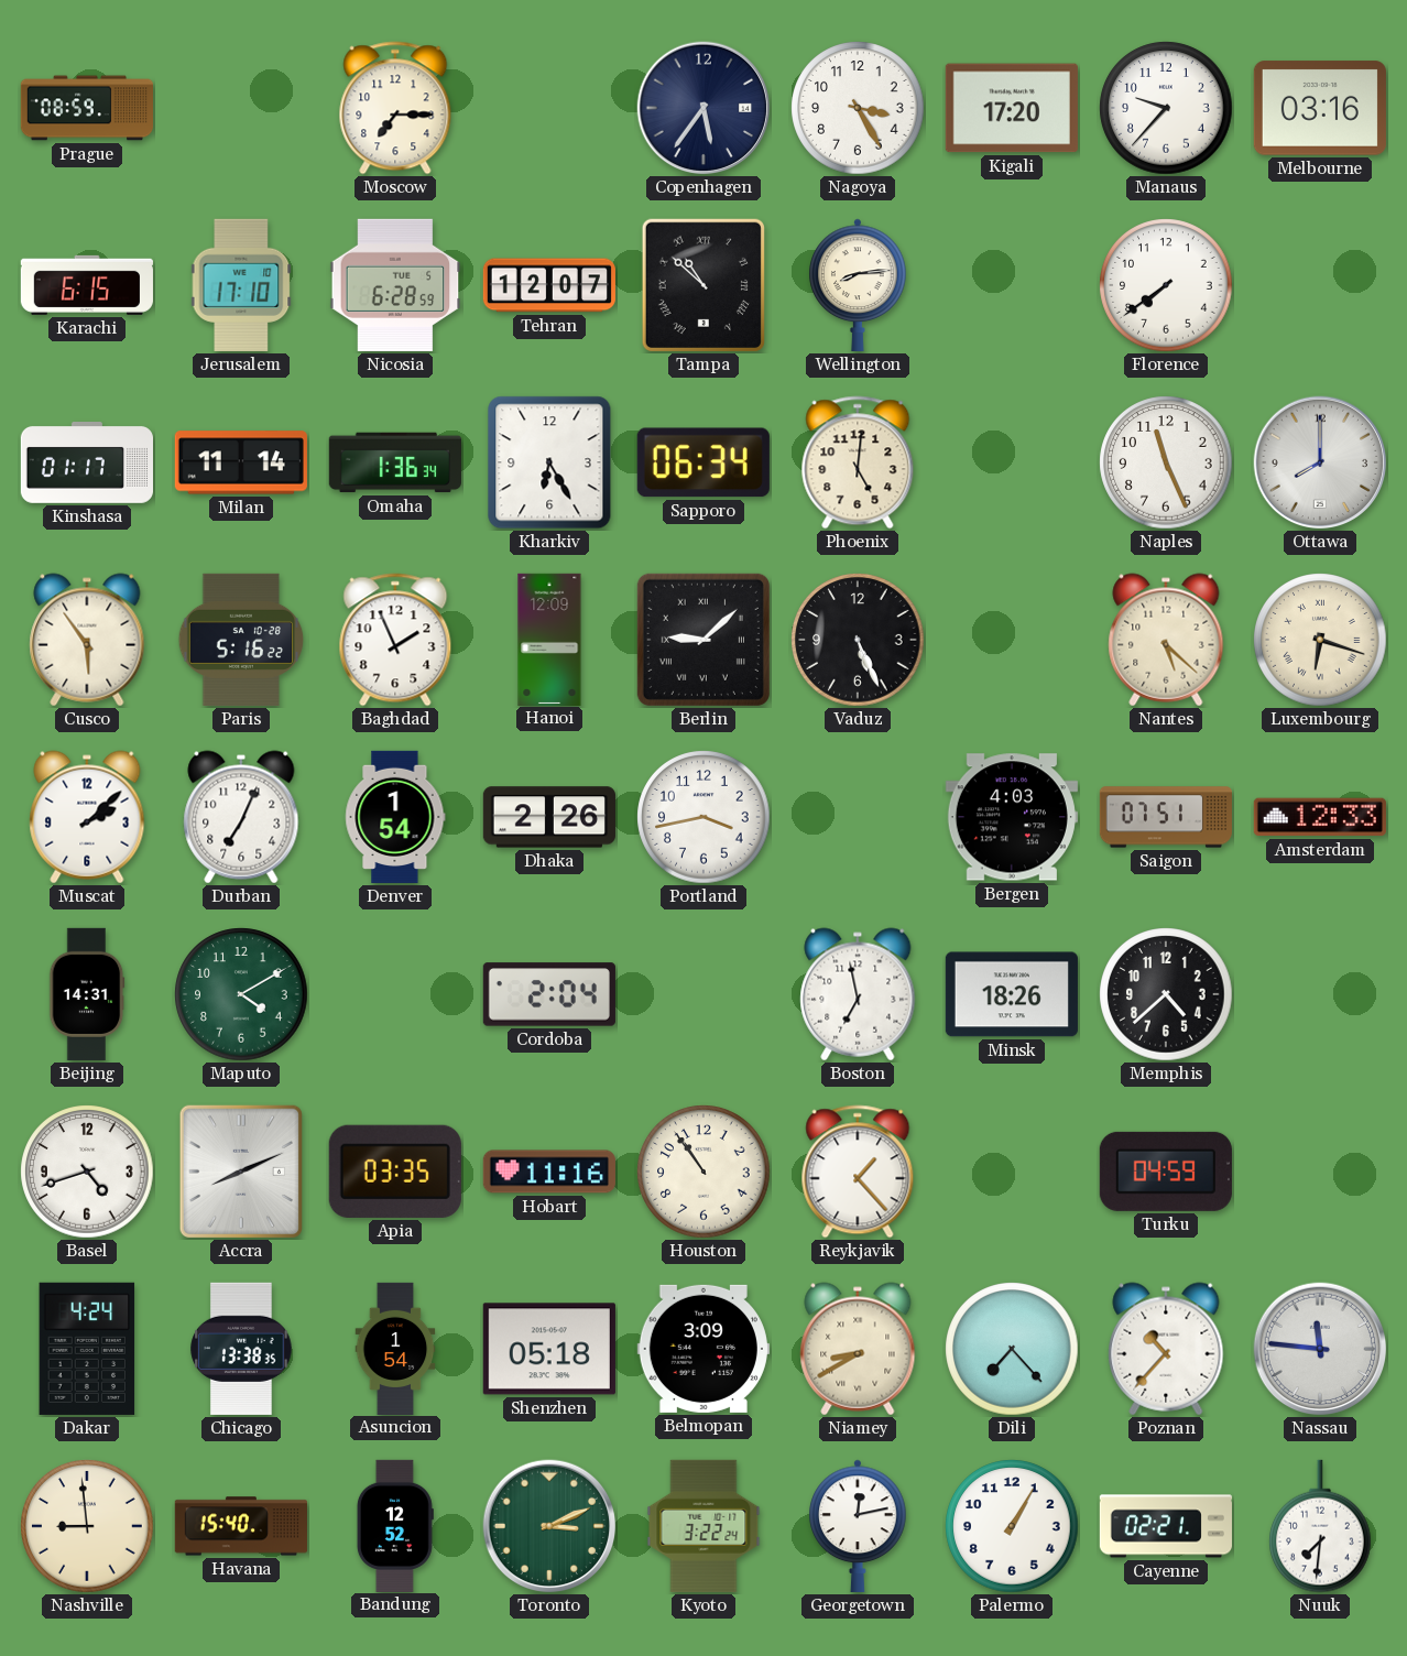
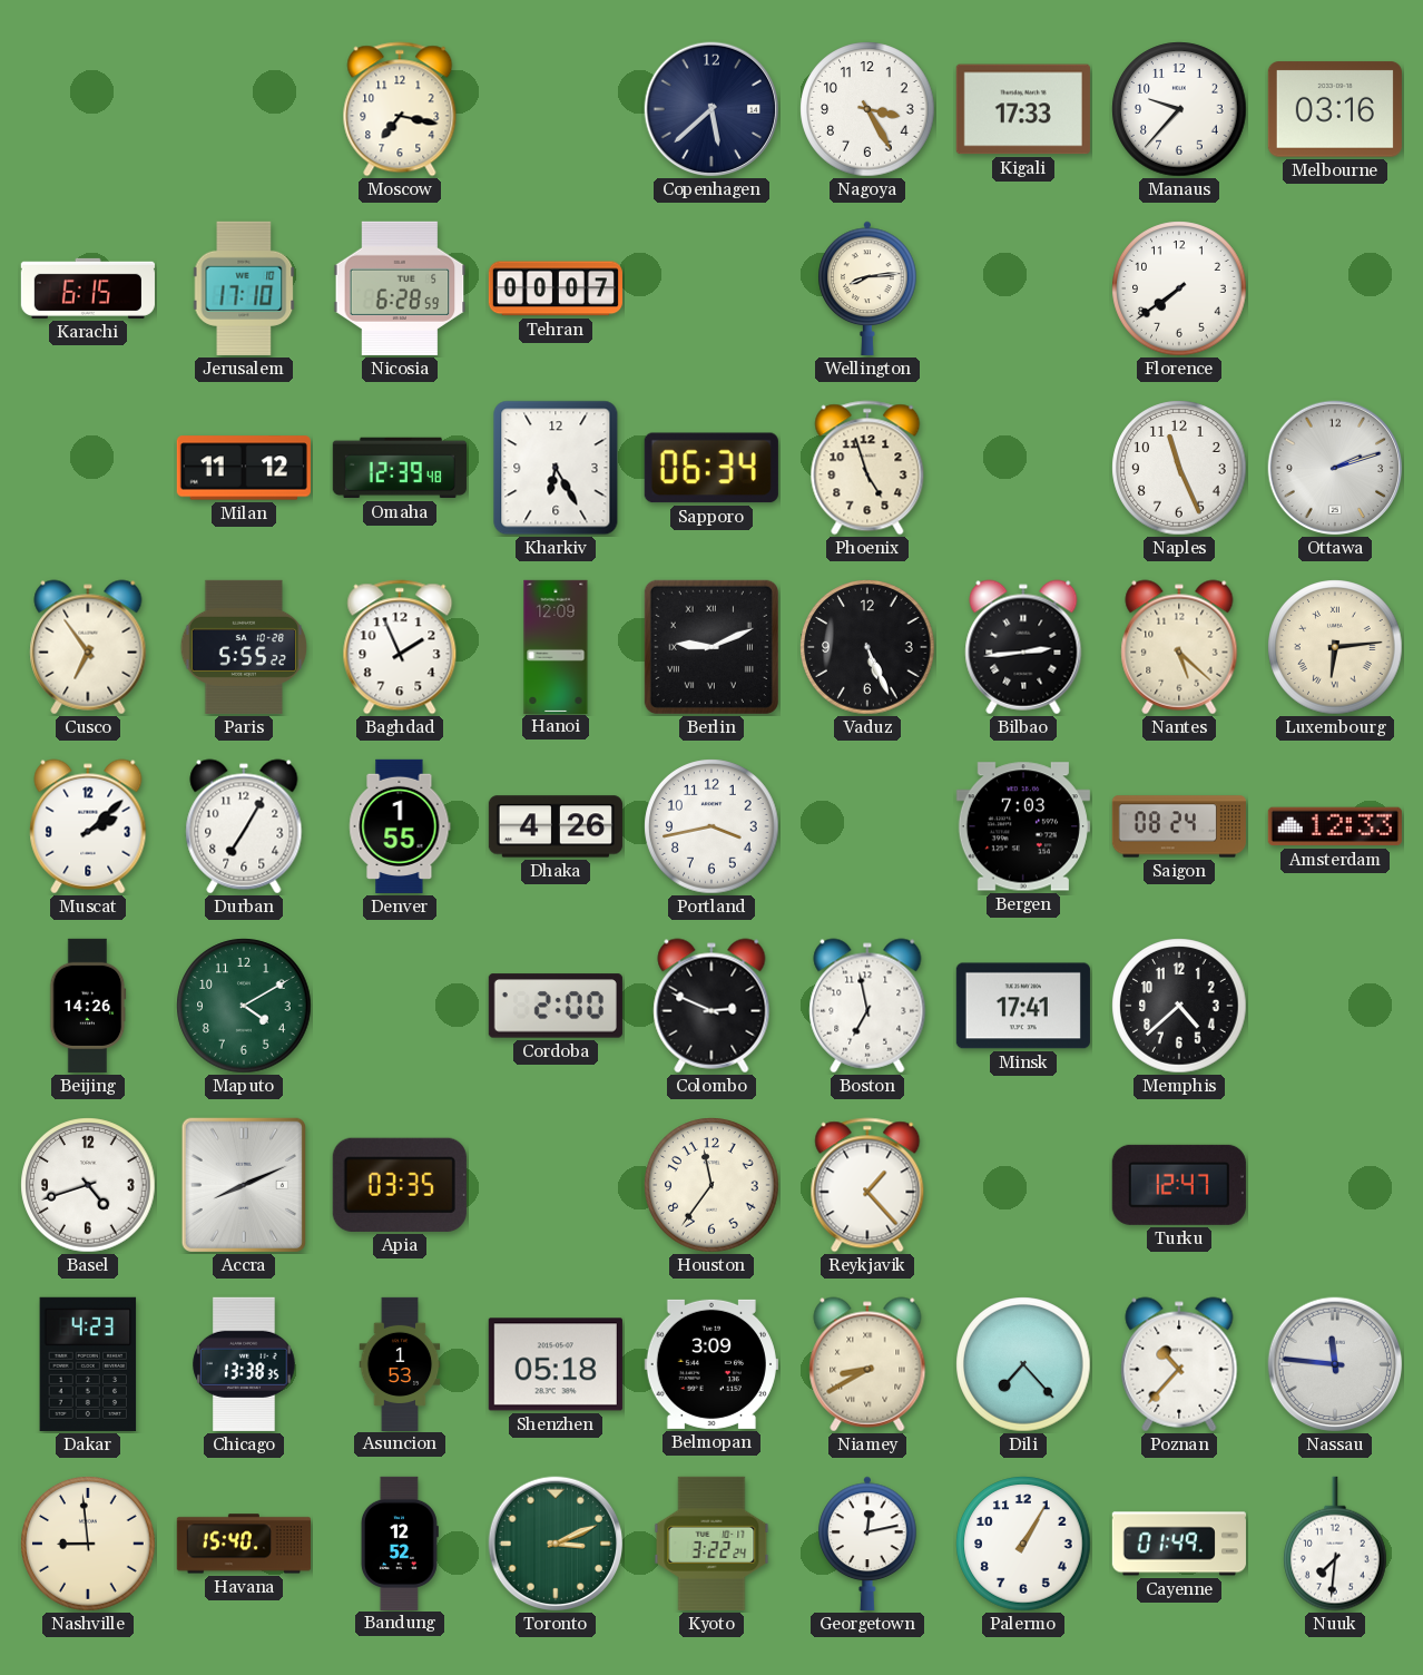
Prague: 08:59 -> none (86, 108)
Moscow: 7:15 -> 7:17 (400, 109)
Copenhagen: 5:36 -> 5:38 (711, 109)
Kigali: 17:20 -> 17:33 (1023, 109)
Tehran: 12:07 -> 00:07 (556, 288)
Tampa: 10:52 -> none (703, 285)
Kinshasa: 01:17 -> none (86, 464)
Milan: 11:14 -> 11:12 (244, 468)
Omaha: 1:36 -> 12:39 (400, 468)
Phoenix: 5:01 -> 4:57 (867, 468)
Ottawa: 8:00 -> 2:12 (1335, 468)
Cusco: 5:54 -> 6:54 (88, 647)
Paris: 5:16 -> 5:55 (244, 647)
Berlin: 9:08 -> 9:11 (711, 647)
Bilbao: none -> 2:44 (1023, 647)
Luxembourg: 6:18 -> 6:14 (1335, 647)
Durban: 7:04 -> 7:05 (244, 826)
Denver: 1:54 -> 1:55 (400, 826)
Dhaka: 2:26 -> 4:26 (556, 826)
Bergen: 4:03 -> 7:03 (1023, 826)
Saigon: 07:51 -> 08:24 (1178, 826)
Beijing: 14:31 -> 14:26 (88, 1006)
Cordoba: 2:04 -> 2:00 (556, 1006)
Colombo: none -> 2:49 (711, 1006)
Minsk: 18:26 -> 17:41 (1023, 1006)
Hobart: 11:16 -> none (549, 1172)
Houston: 10:54 -> 11:36 (711, 1185)
Turku: 04:59 -> 12:47 (1179, 1185)
Dakar: 4:24 -> 4:23 (88, 1364)
Asuncion: 1:54 -> 1:53 (400, 1363)
Cayenne: 02:21 -> 01:49 (1179, 1544)
